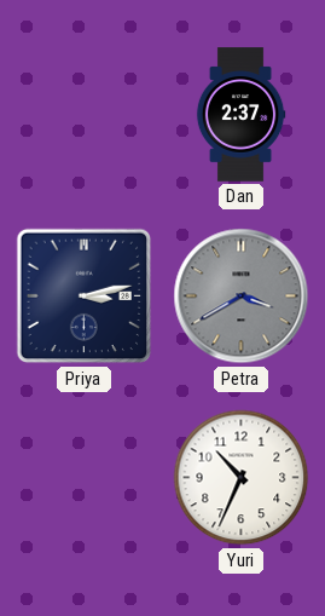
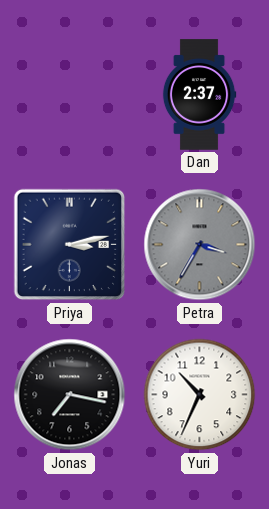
Petra: 3:40 -> 3:35 (200, 245)
Jonas: none -> 7:17 (70, 395)
